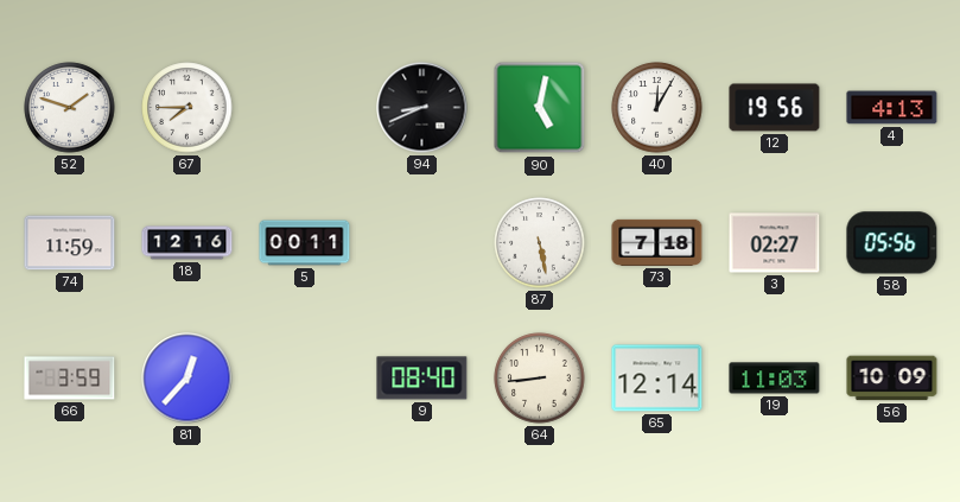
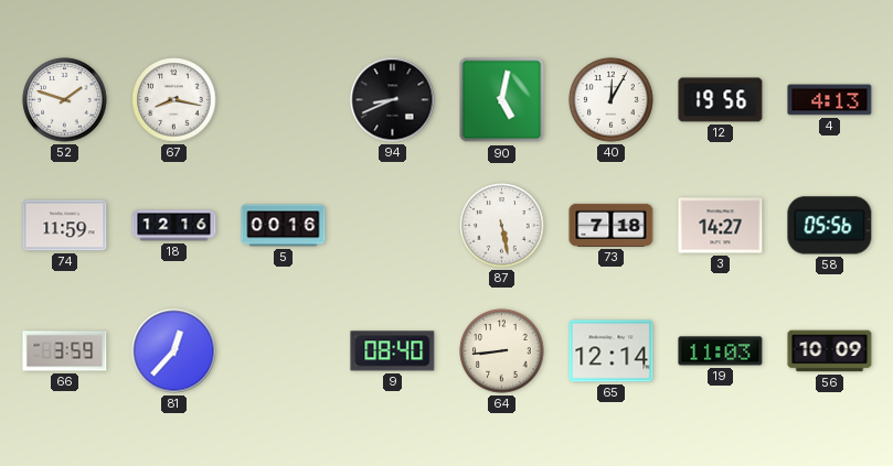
67: 7:45 -> 8:17 (174, 100)
5: 00:11 -> 00:16 (284, 226)
3: 02:27 -> 14:27 (721, 226)
